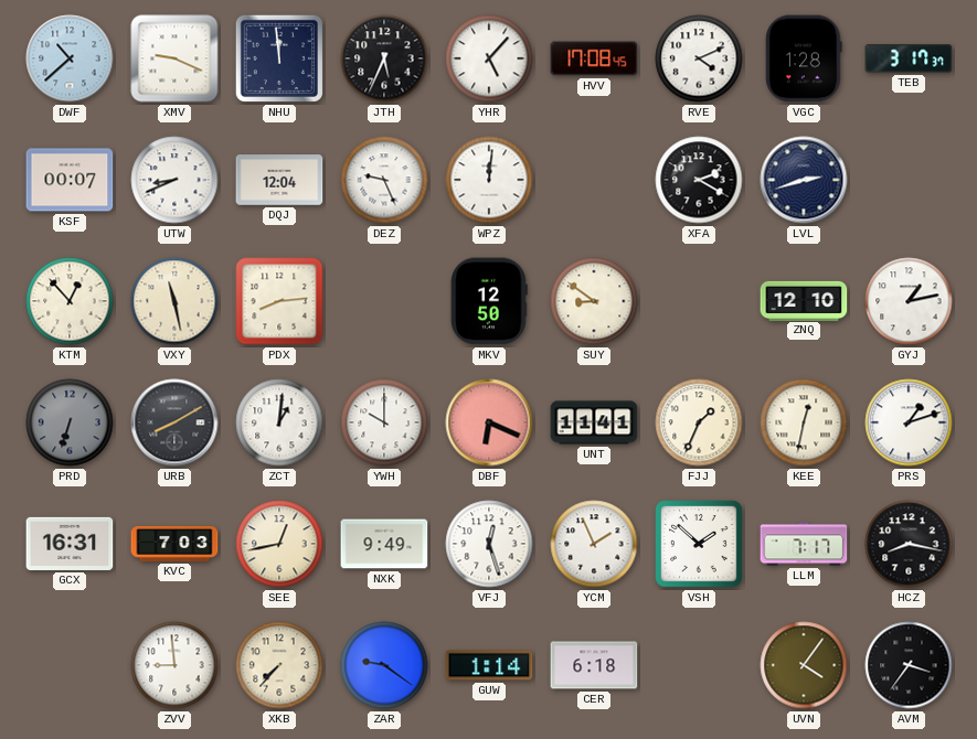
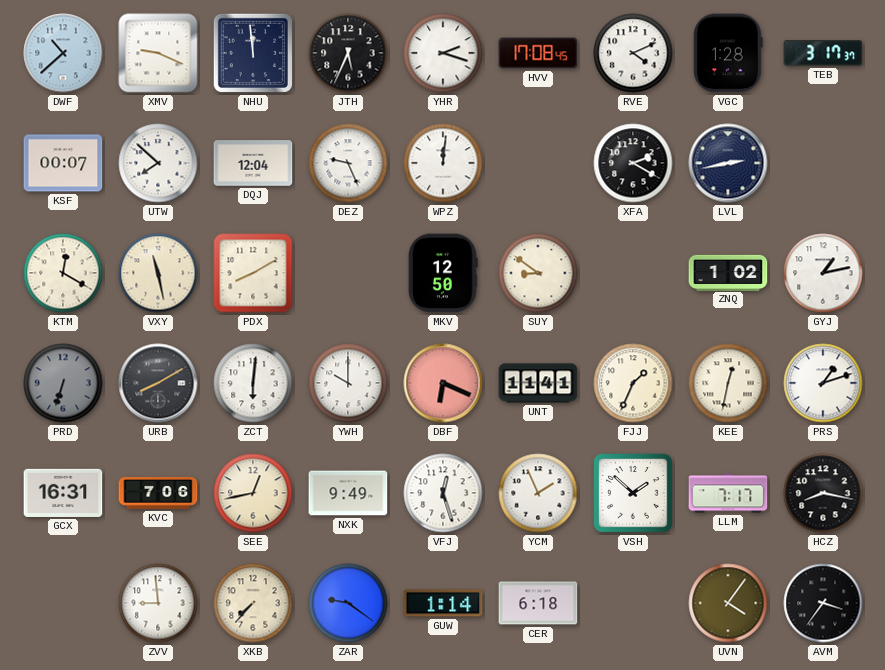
YHR: 5:07 -> 2:18 (443, 53)
UTW: 8:41 -> 7:52 (158, 163)
LVL: 2:42 -> 2:43 (728, 163)
KTM: 12:53 -> 12:20 (63, 273)
PDX: 8:14 -> 8:10 (253, 273)
ZNQ: 12:10 -> 1:02 (728, 272)
ZCT: 1:01 -> 6:01 (253, 383)
KVC: 7:03 -> 7:06 (158, 493)
